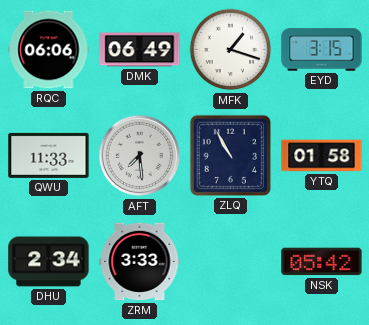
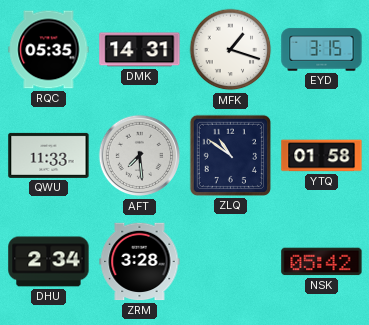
RQC: 06:06 -> 05:35 (49, 50)
DMK: 06:49 -> 14:31 (140, 50)
ZLQ: 10:55 -> 10:51 (230, 155)
ZRM: 3:33 -> 3:28 (140, 262)
